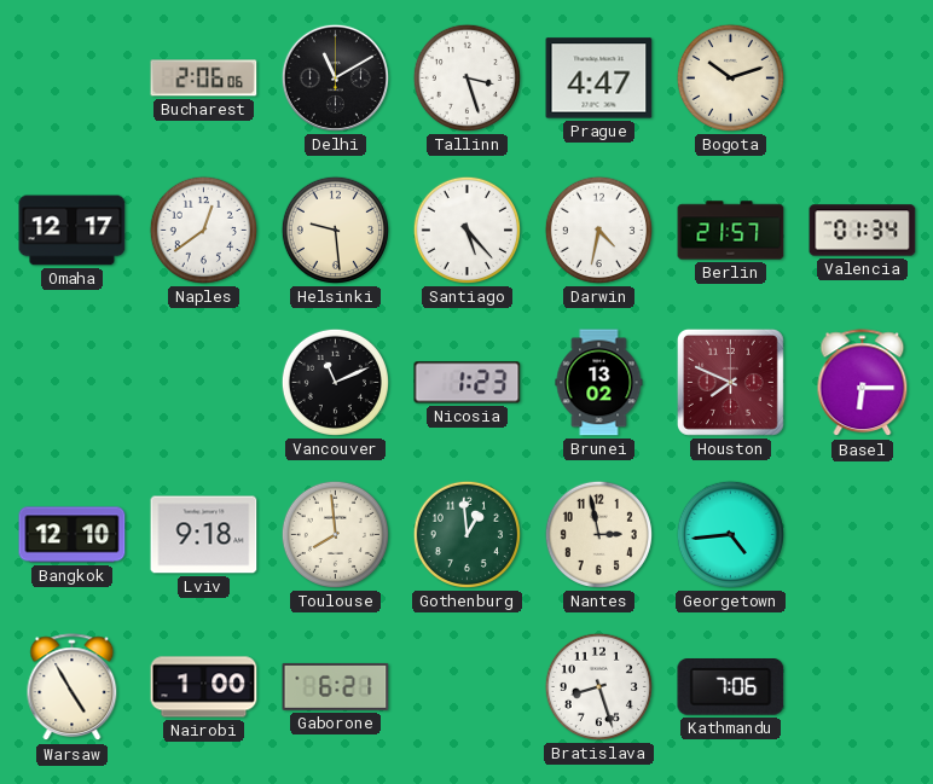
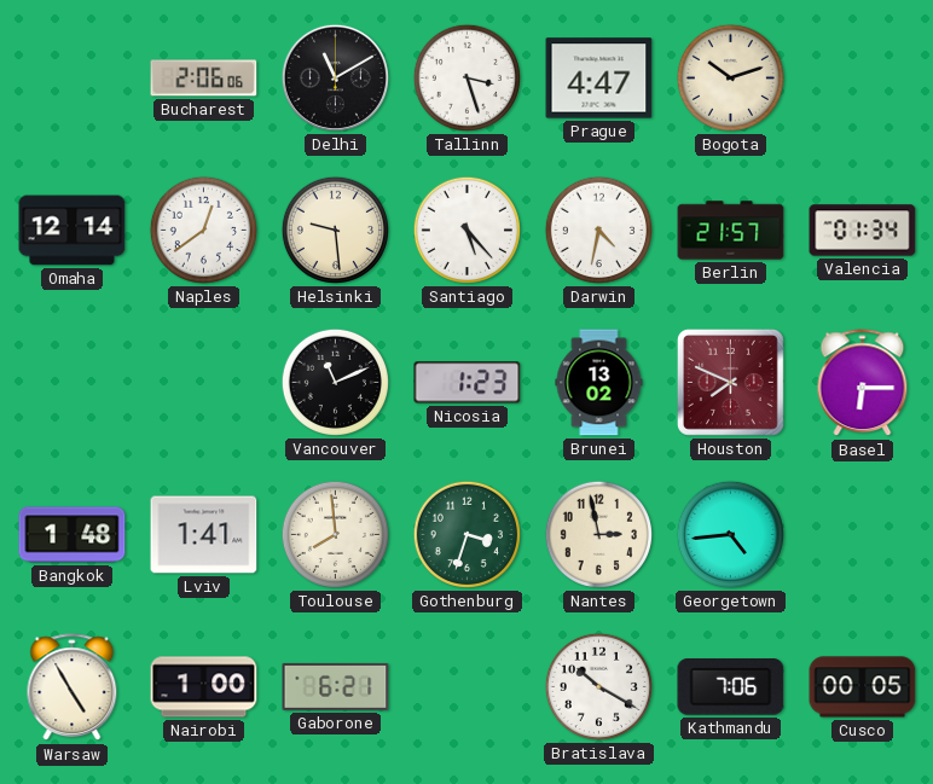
Omaha: 12:17 -> 12:14 (73, 231)
Bangkok: 12:10 -> 1:48 (73, 535)
Lviv: 9:18 -> 1:41 (204, 535)
Gothenburg: 12:59 -> 3:33 (467, 534)
Bratislava: 8:27 -> 10:20 (598, 686)
Cusco: none -> 00:05 (863, 687)
